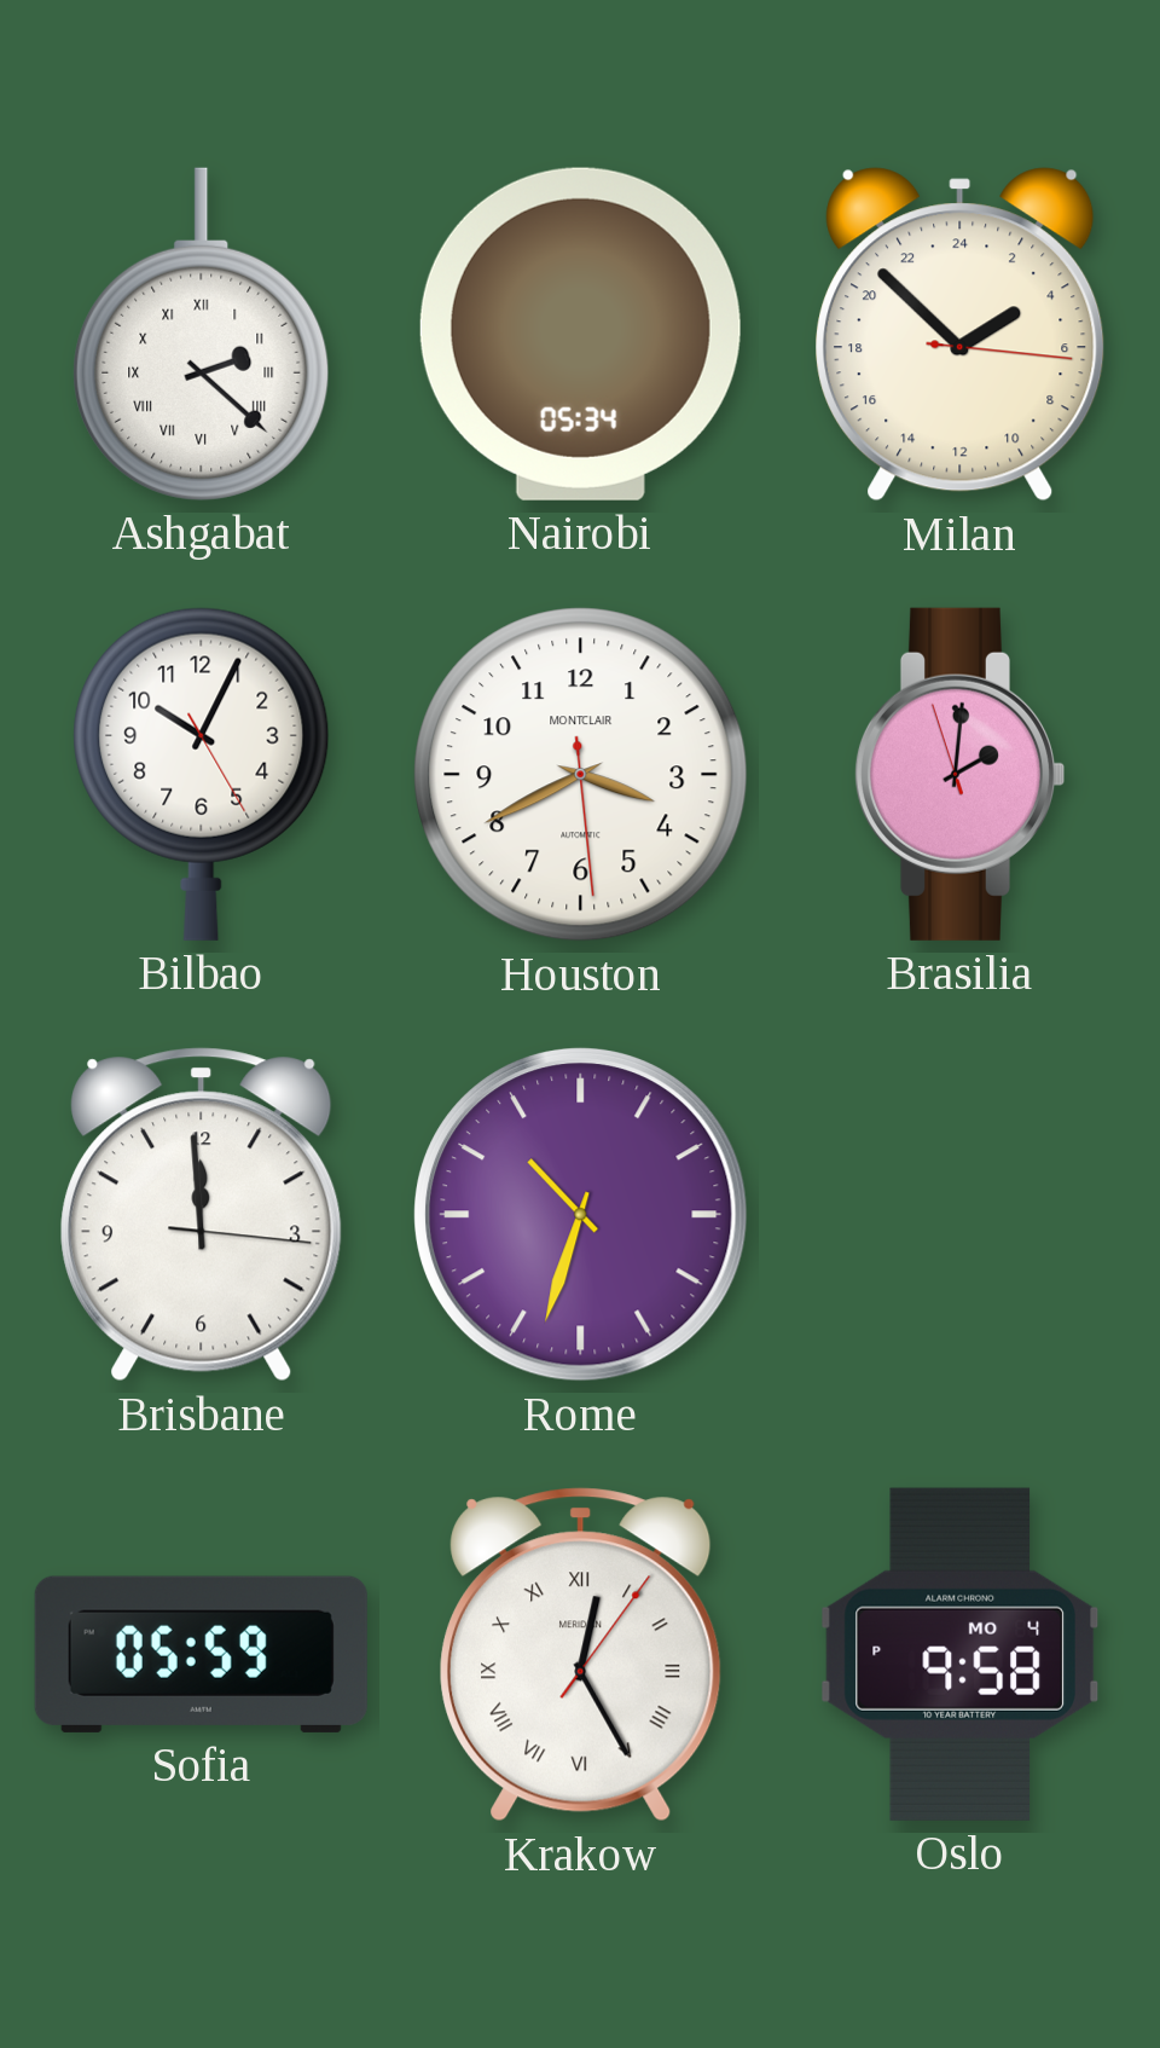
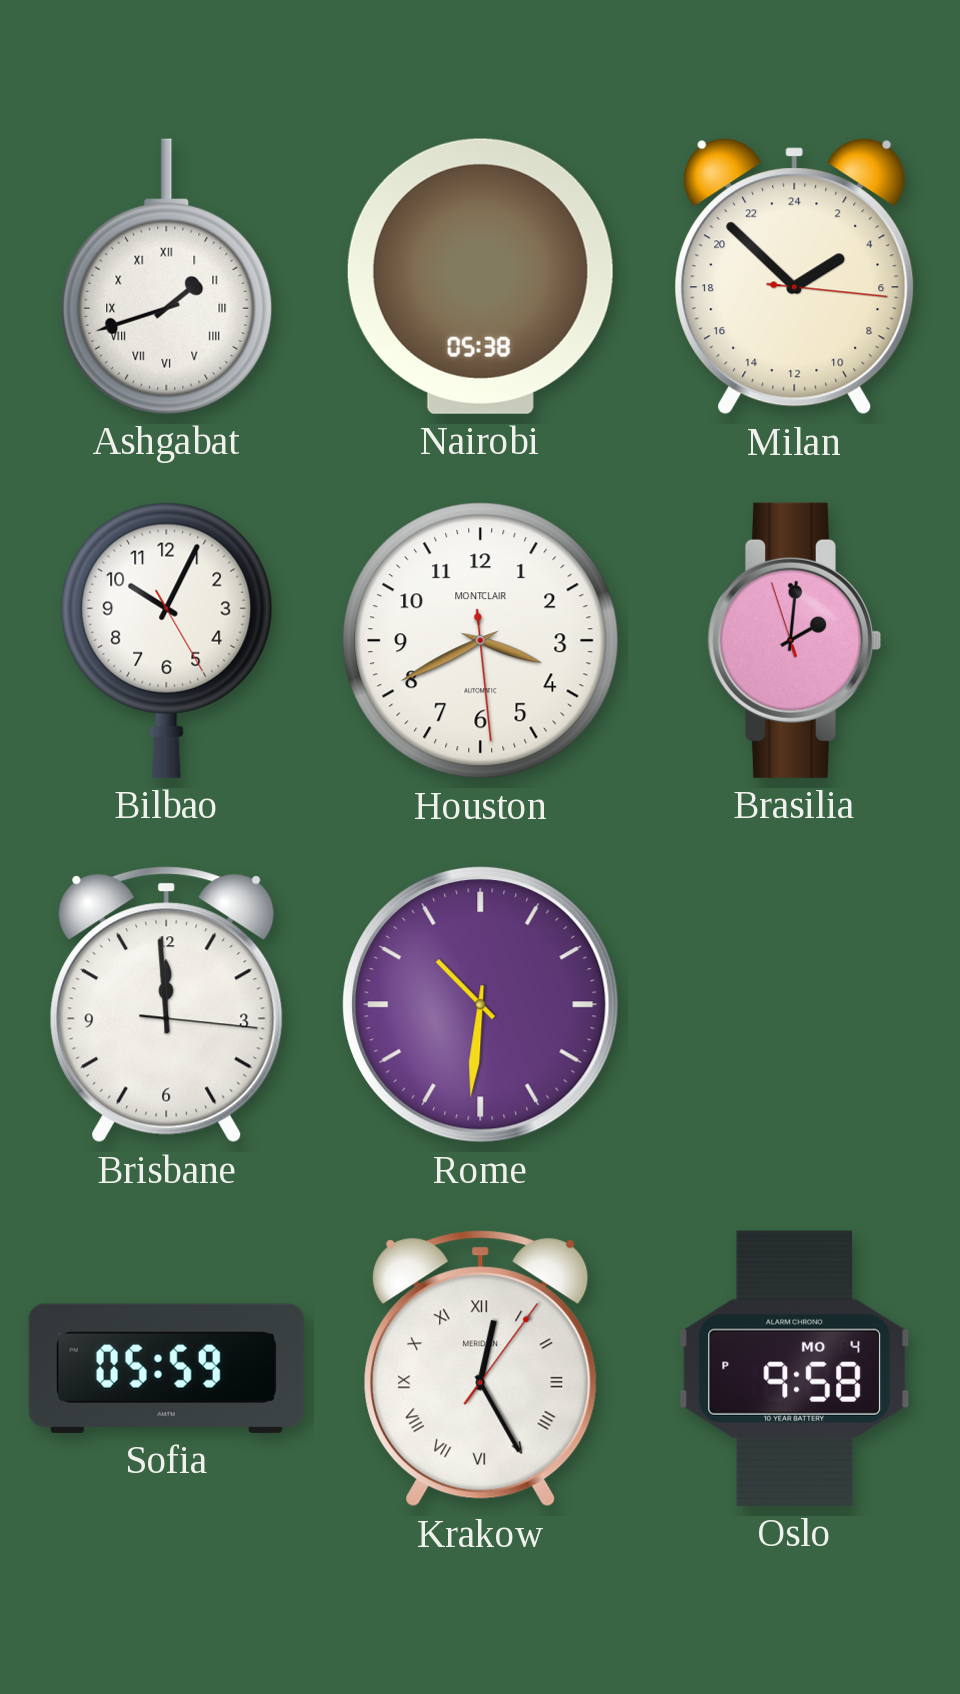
Ashgabat: 2:22 -> 1:42 (167, 276)
Nairobi: 05:34 -> 05:38 (480, 276)
Rome: 10:33 -> 10:31 (481, 1005)
